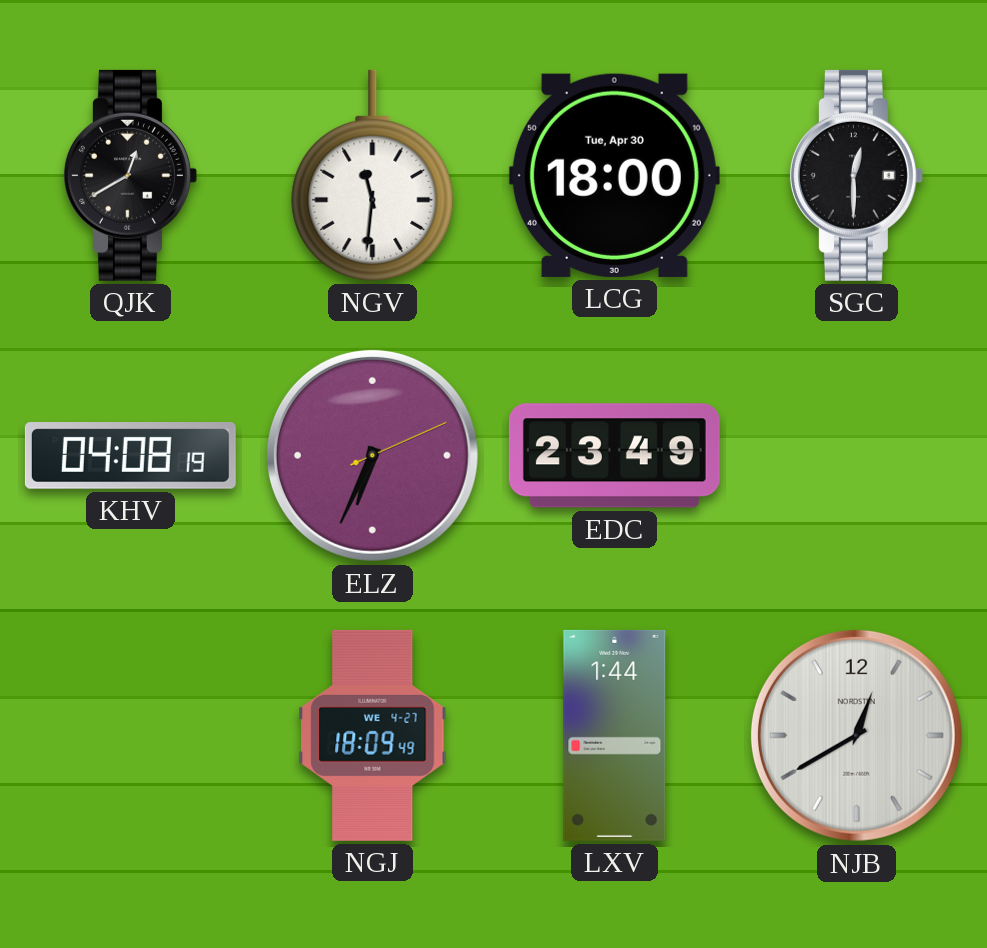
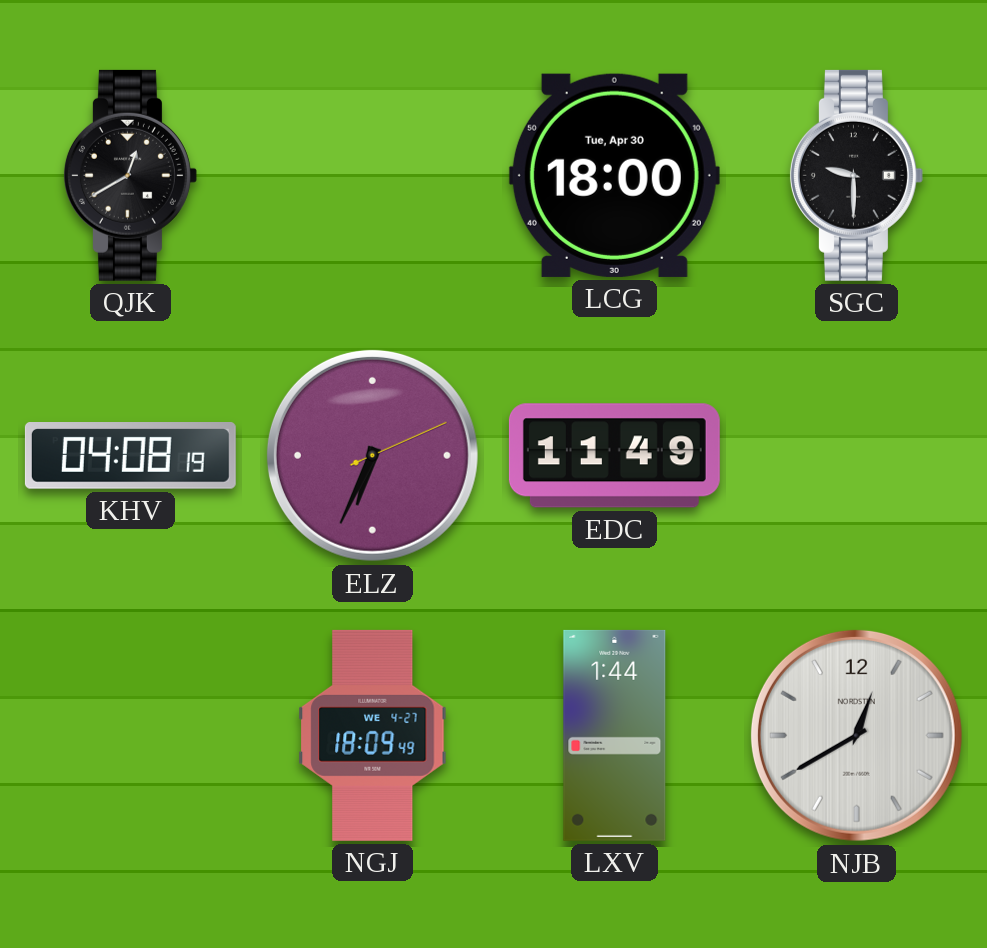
NGV: 11:31 -> none (373, 175)
SGC: 12:30 -> 9:30 (856, 175)
EDC: 23:49 -> 11:49 (614, 456)
